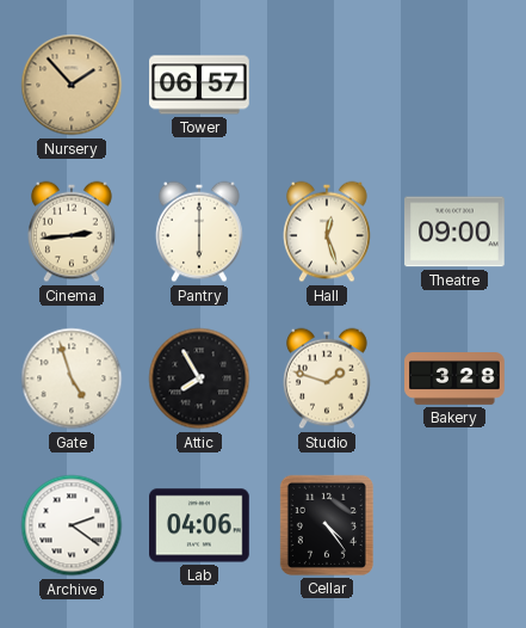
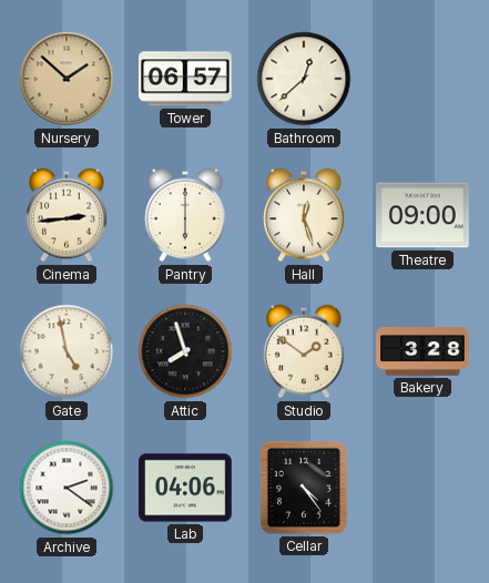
Nursery: 1:53 -> 1:52 (67, 79)
Bathroom: none -> 12:38 (304, 79)
Gate: 4:57 -> 4:58 (67, 351)
Attic: 7:55 -> 7:57 (185, 351)
Studio: 1:48 -> 1:51 (305, 351)
